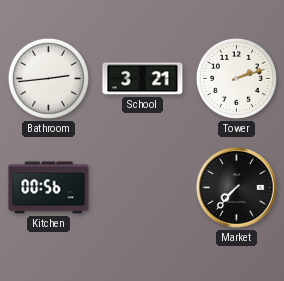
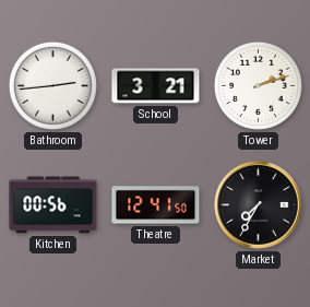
Theatre: none -> 12:41 (156, 205)
Market: 7:37 -> 7:35 (259, 205)
